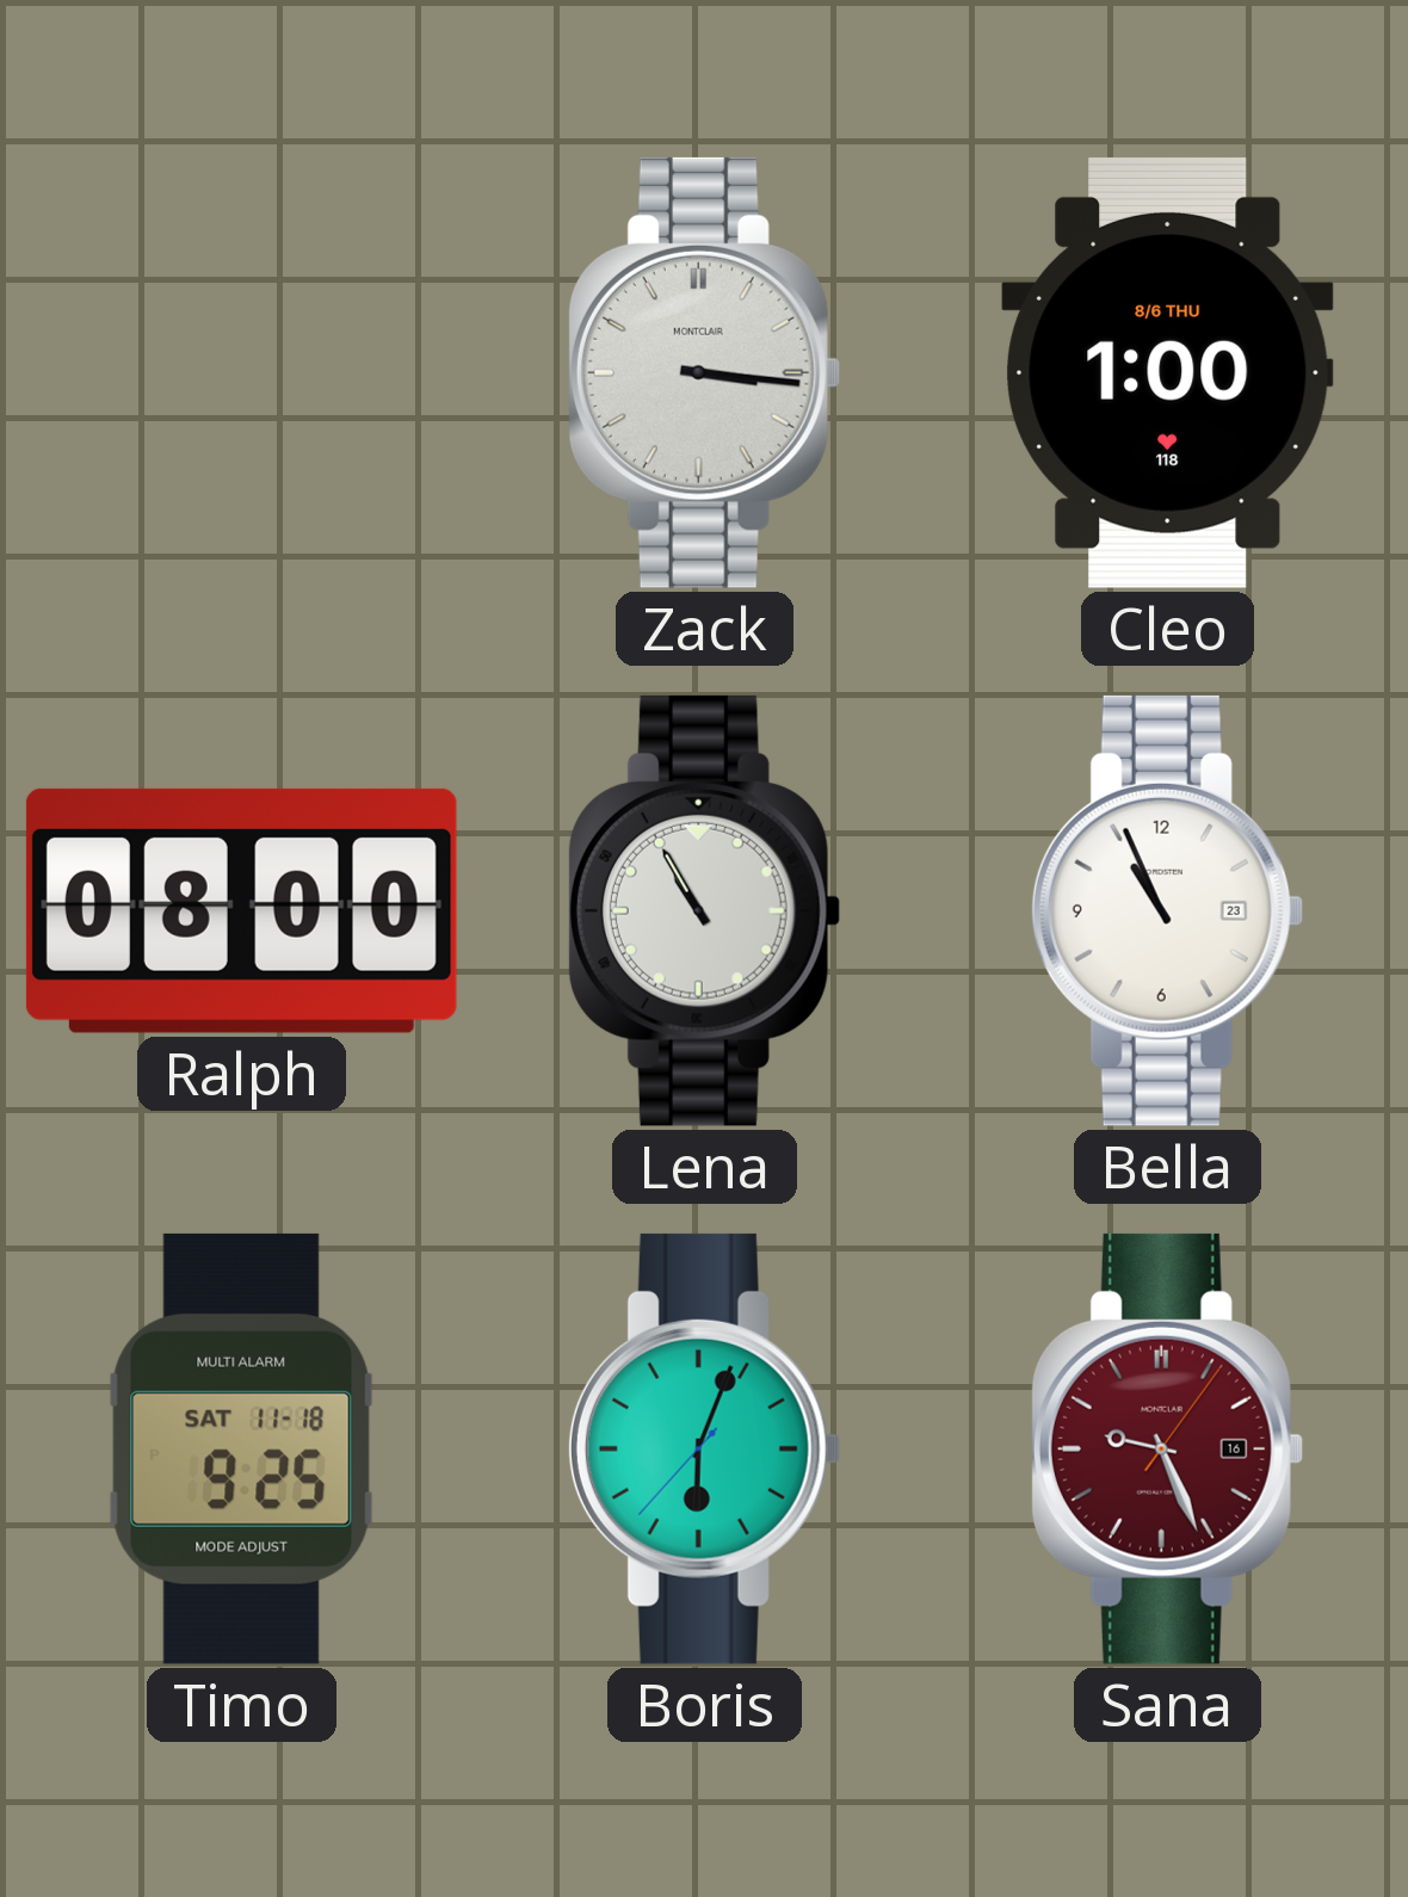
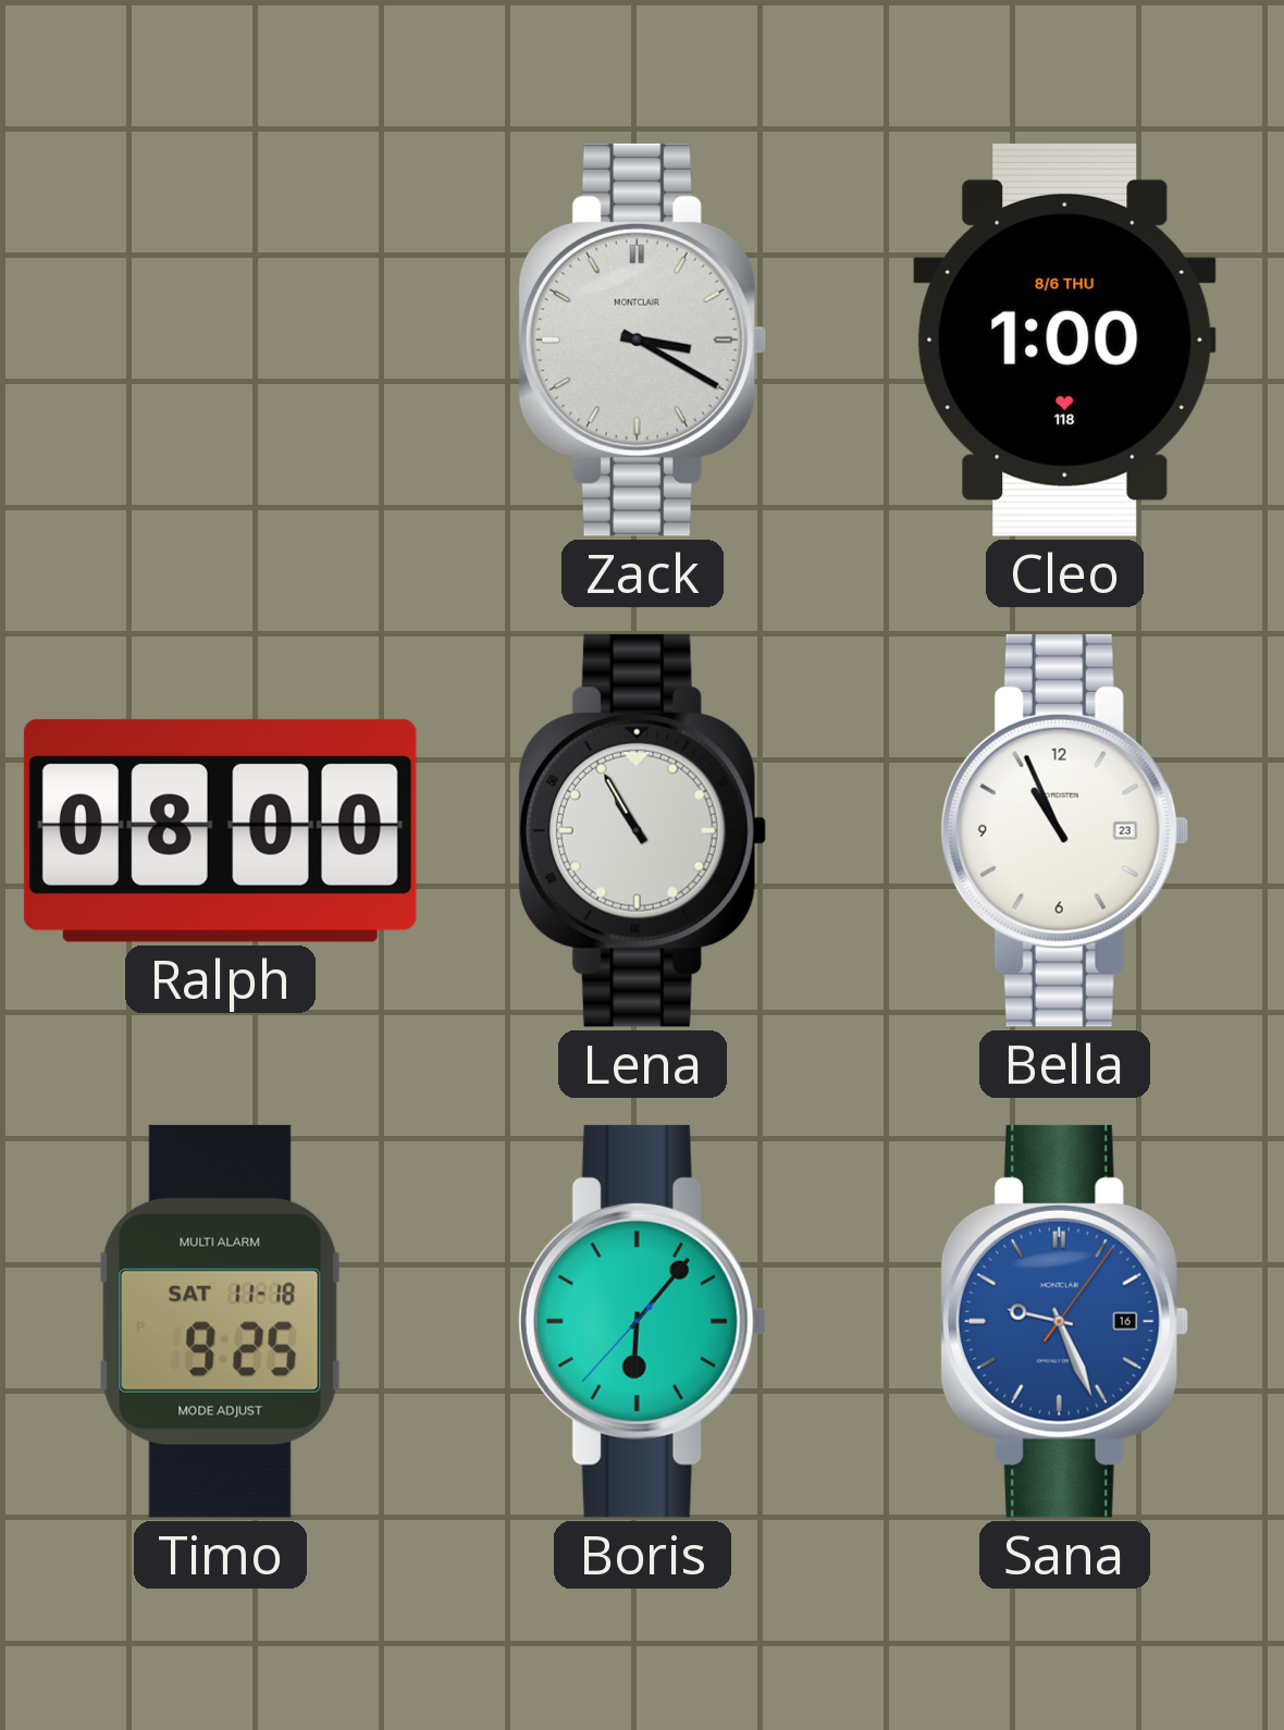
Zack: 3:16 -> 3:20 (642, 339)
Boris: 6:03 -> 6:06 (642, 1321)
Sana dial: burgundy -> blue (1064, 1321)
